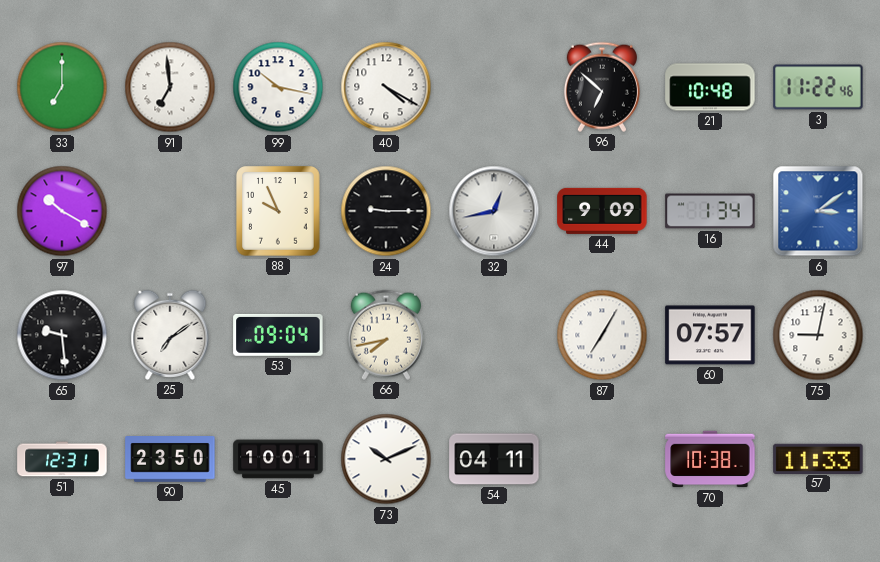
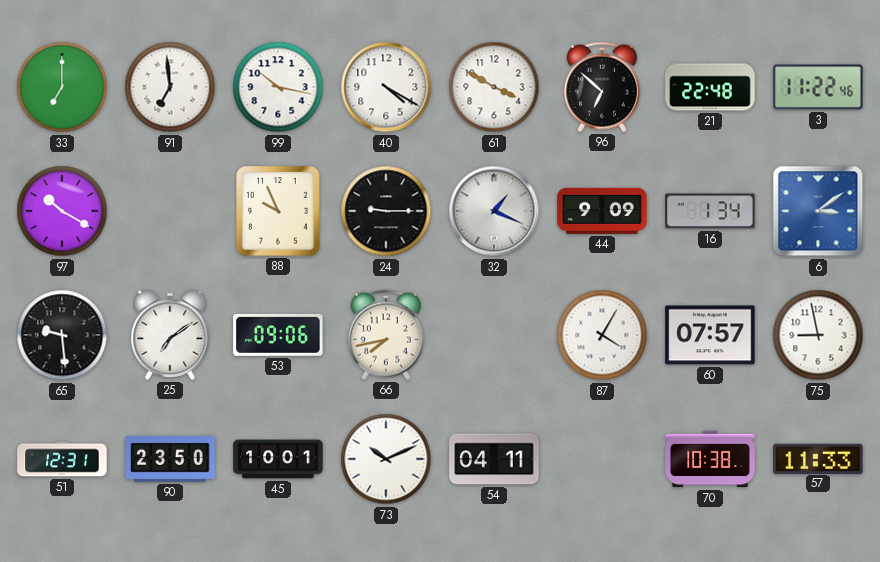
61: none -> 3:50 (494, 87)
21: 10:48 -> 22:48 (710, 87)
32: 12:43 -> 1:19 (494, 211)
53: 09:04 -> 09:06 (278, 335)
87: 7:05 -> 4:05 (602, 335)
75: 9:02 -> 8:58 (818, 335)
